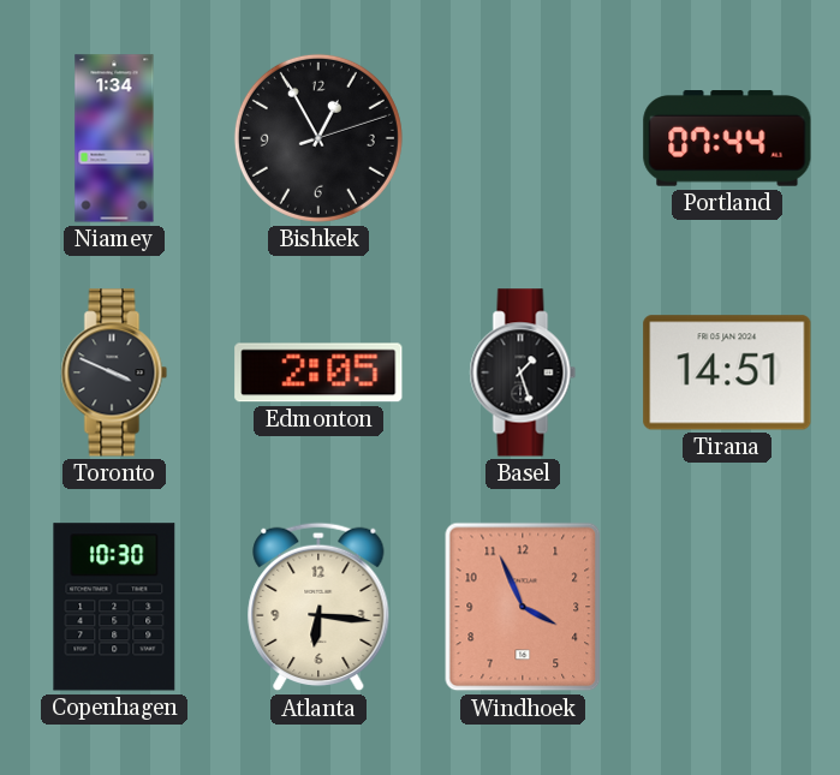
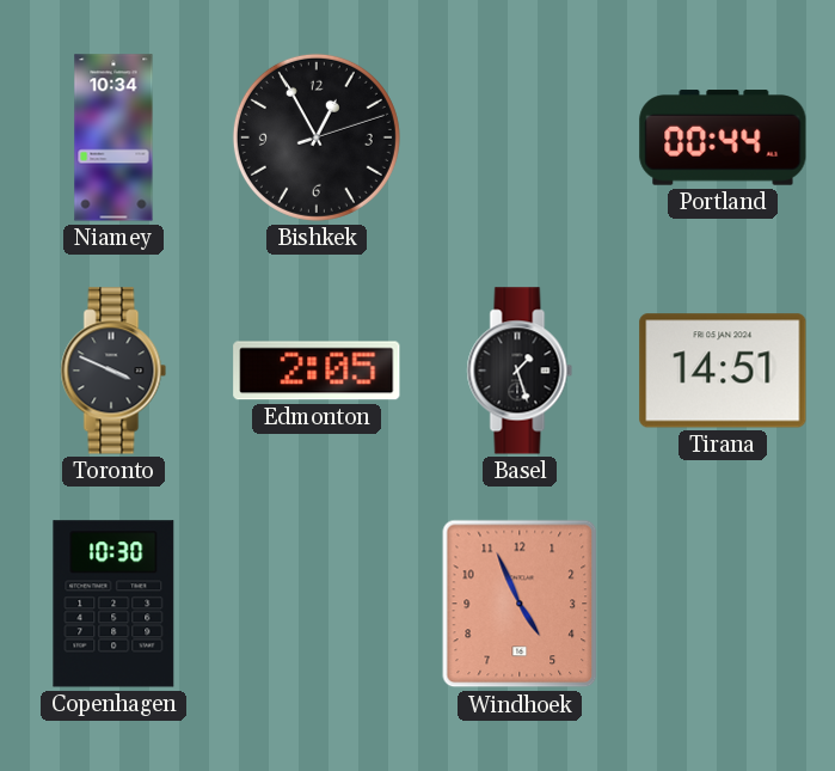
Niamey: 1:34 -> 10:34 (113, 137)
Portland: 07:44 -> 00:44 (723, 137)
Atlanta: 6:16 -> none (318, 607)
Windhoek: 3:56 -> 4:56 (520, 604)
